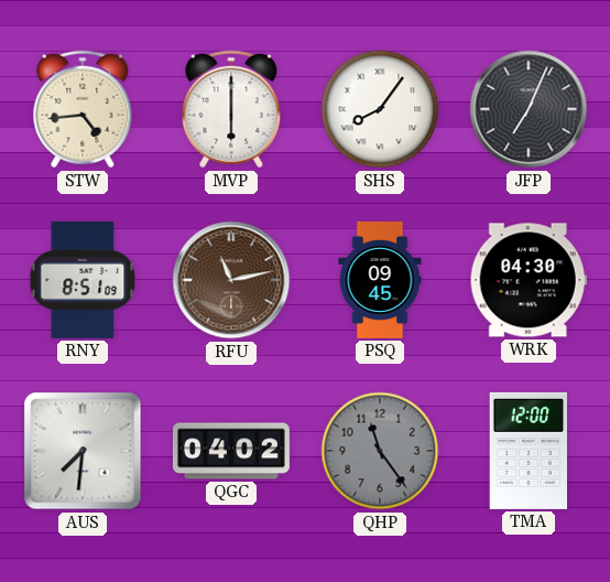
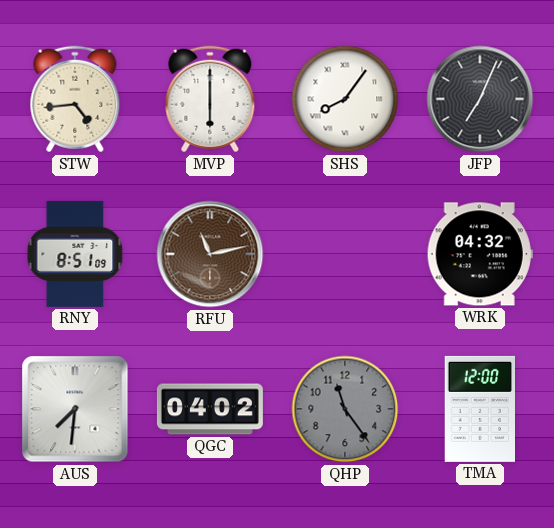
PSQ: 09:45 -> none (380, 280)
WRK: 04:30 -> 04:32 (480, 254)
